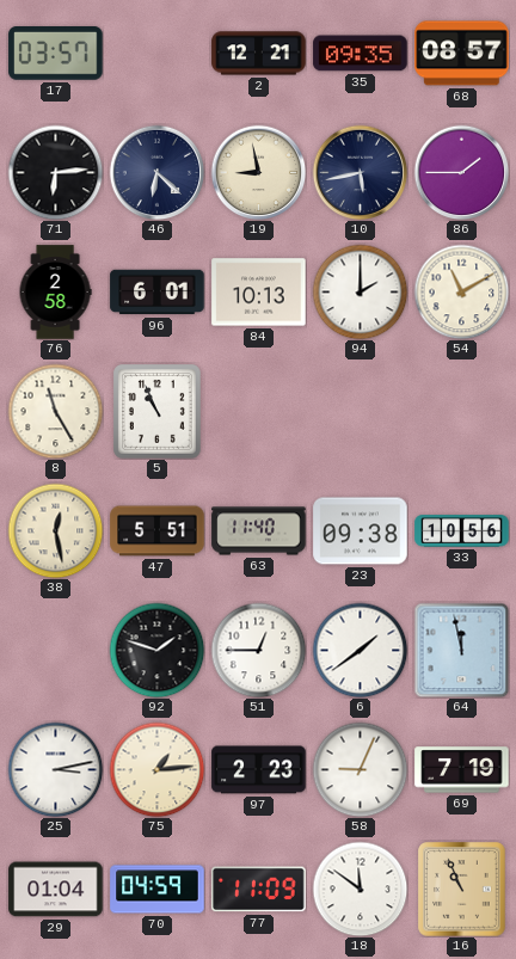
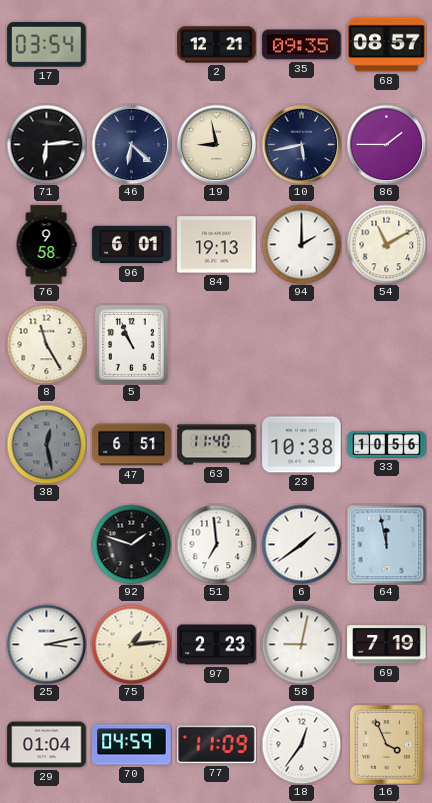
17: 03:57 -> 03:54 (47, 45)
76: 2:58 -> 9:58 (46, 245)
84: 10:13 -> 19:13 (217, 245)
38 dial: cream -> grey (46, 444)
47: 5:51 -> 6:51 (132, 445)
23: 09:38 -> 10:38 (302, 445)
51: 12:45 -> 6:59 (216, 544)
58: 9:04 -> 9:02 (301, 644)
18: 11:51 -> 12:36 (301, 744)
16: 10:56 -> 3:56 (387, 745)
